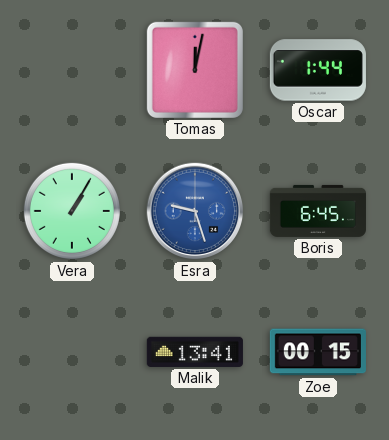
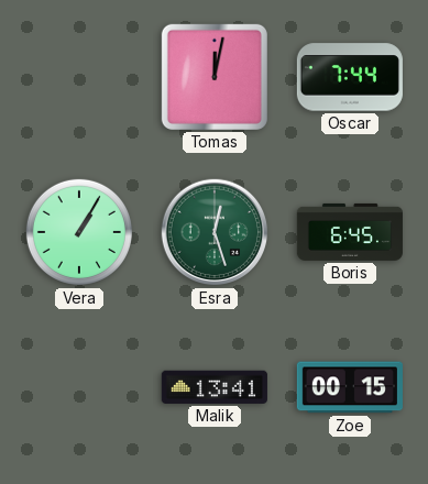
Oscar: 1:44 -> 7:44 (350, 77)
Esra: 9:27 -> 12:27 (215, 232)
Esra dial: blue -> green (215, 232)
